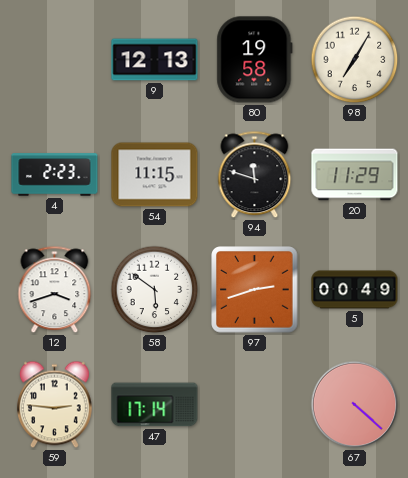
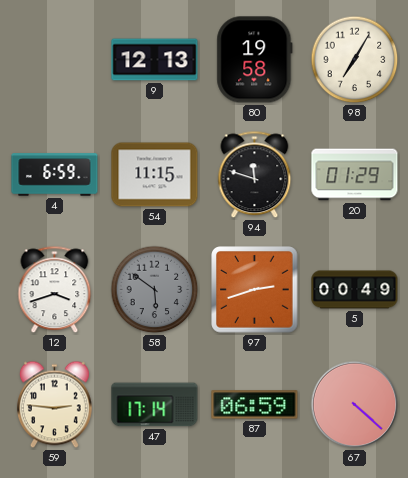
4: 2:23 -> 6:59 (55, 175)
20: 11:29 -> 01:29 (355, 175)
58 dial: white -> grey (155, 290)
87: none -> 06:59 (255, 405)
